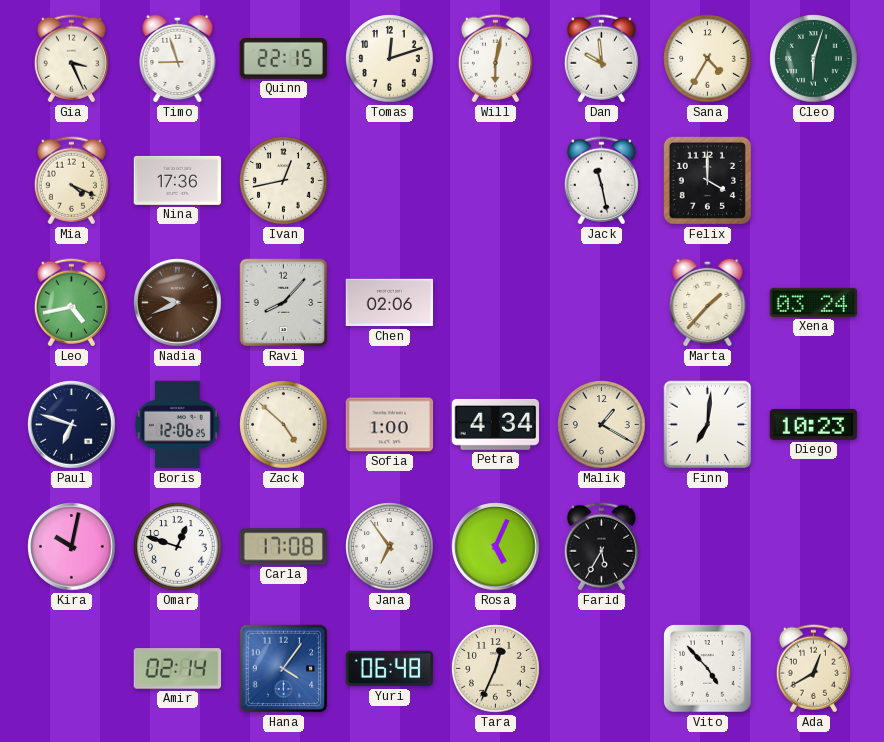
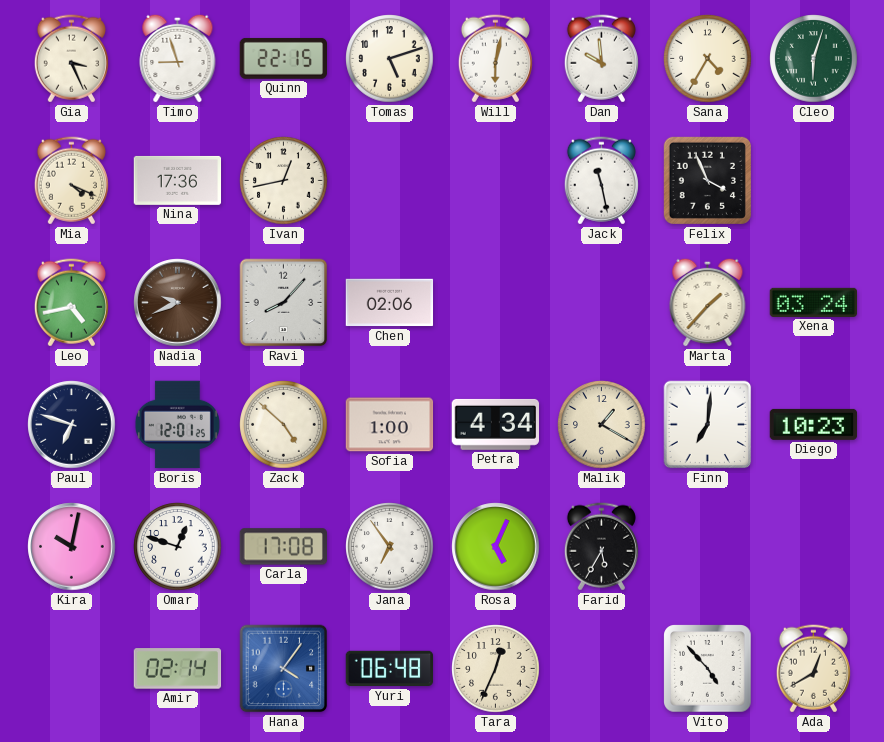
Tomas: 12:12 -> 5:12 (390, 59)
Felix: 4:00 -> 3:56 (707, 180)
Boris: 12:06 -> 12:01 (177, 425)
